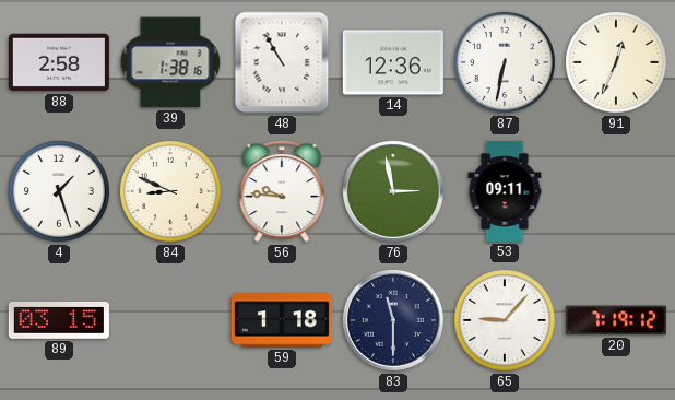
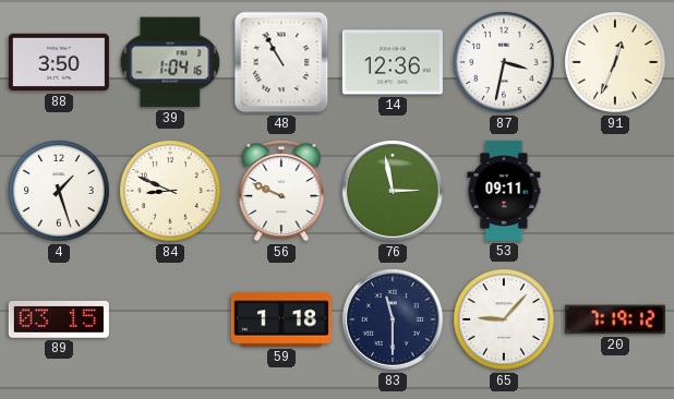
88: 2:58 -> 3:50 (59, 62)
39: 1:38 -> 1:04 (170, 62)
87: 6:32 -> 3:32 (505, 63)
56: 9:46 -> 9:49 (281, 192)
